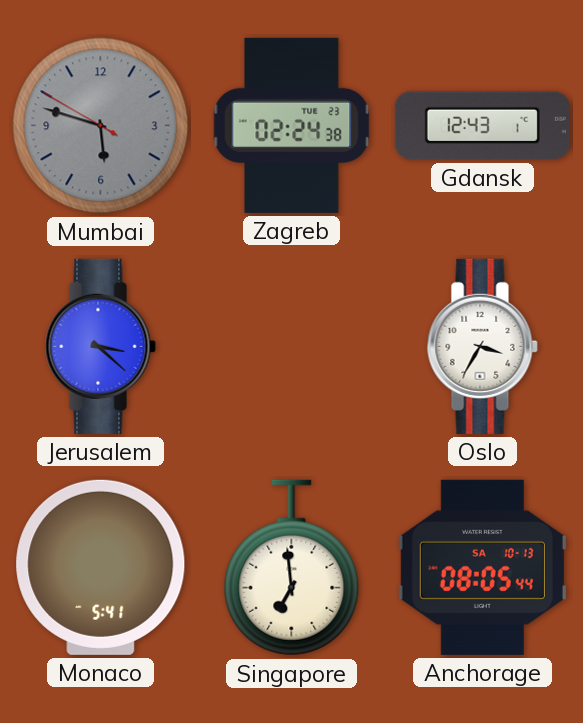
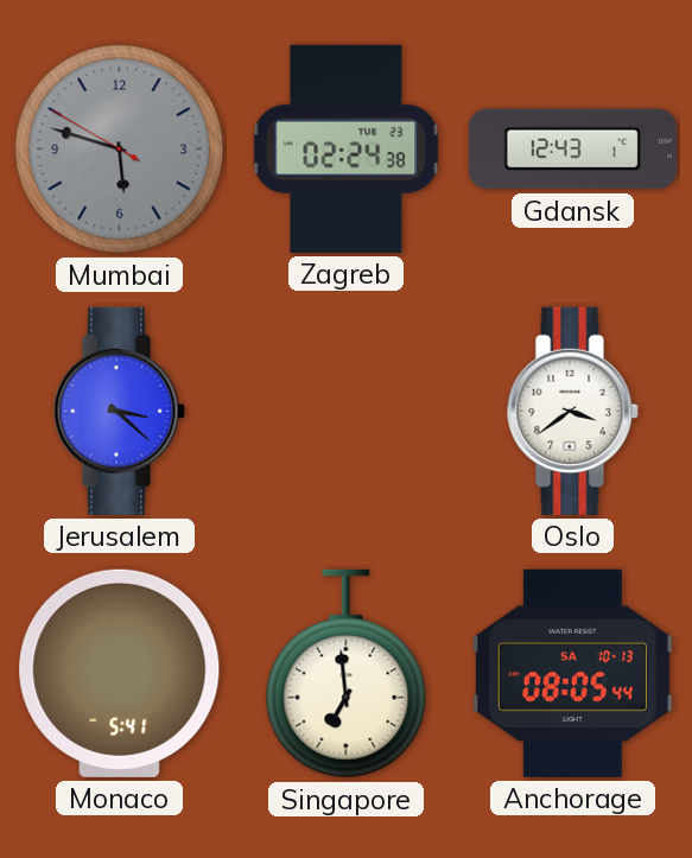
Oslo: 3:35 -> 3:39 (572, 411)
